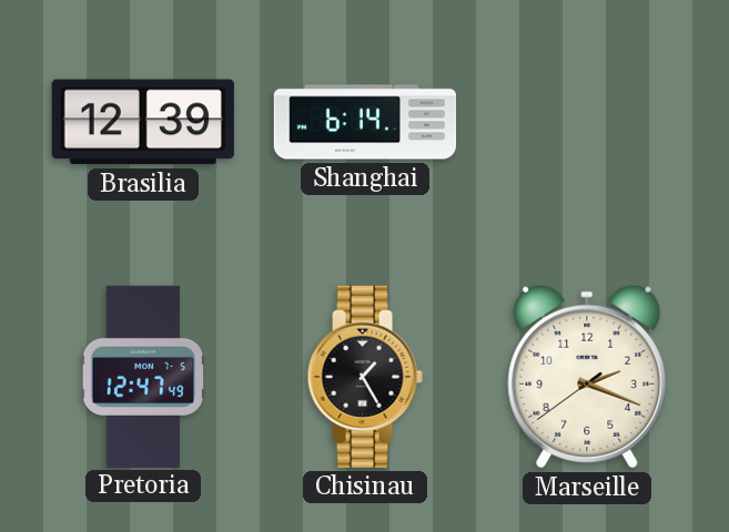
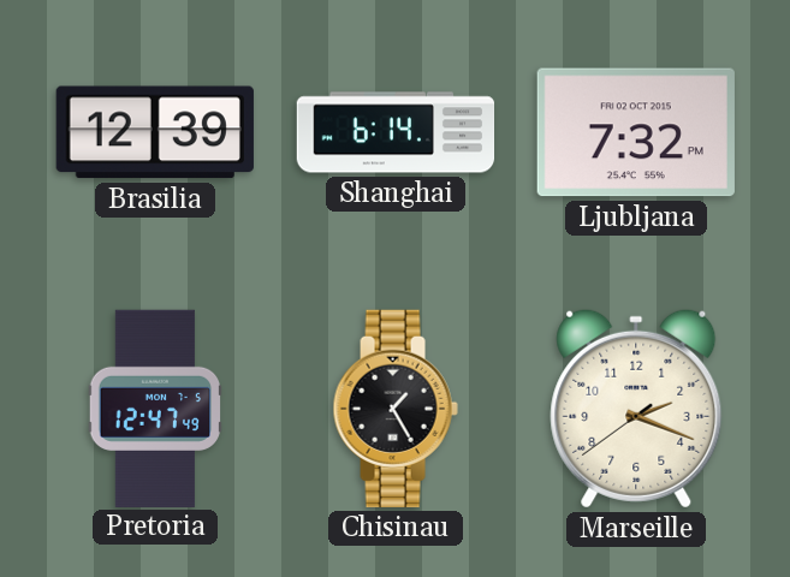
Ljubljana: none -> 7:32 (636, 132)
